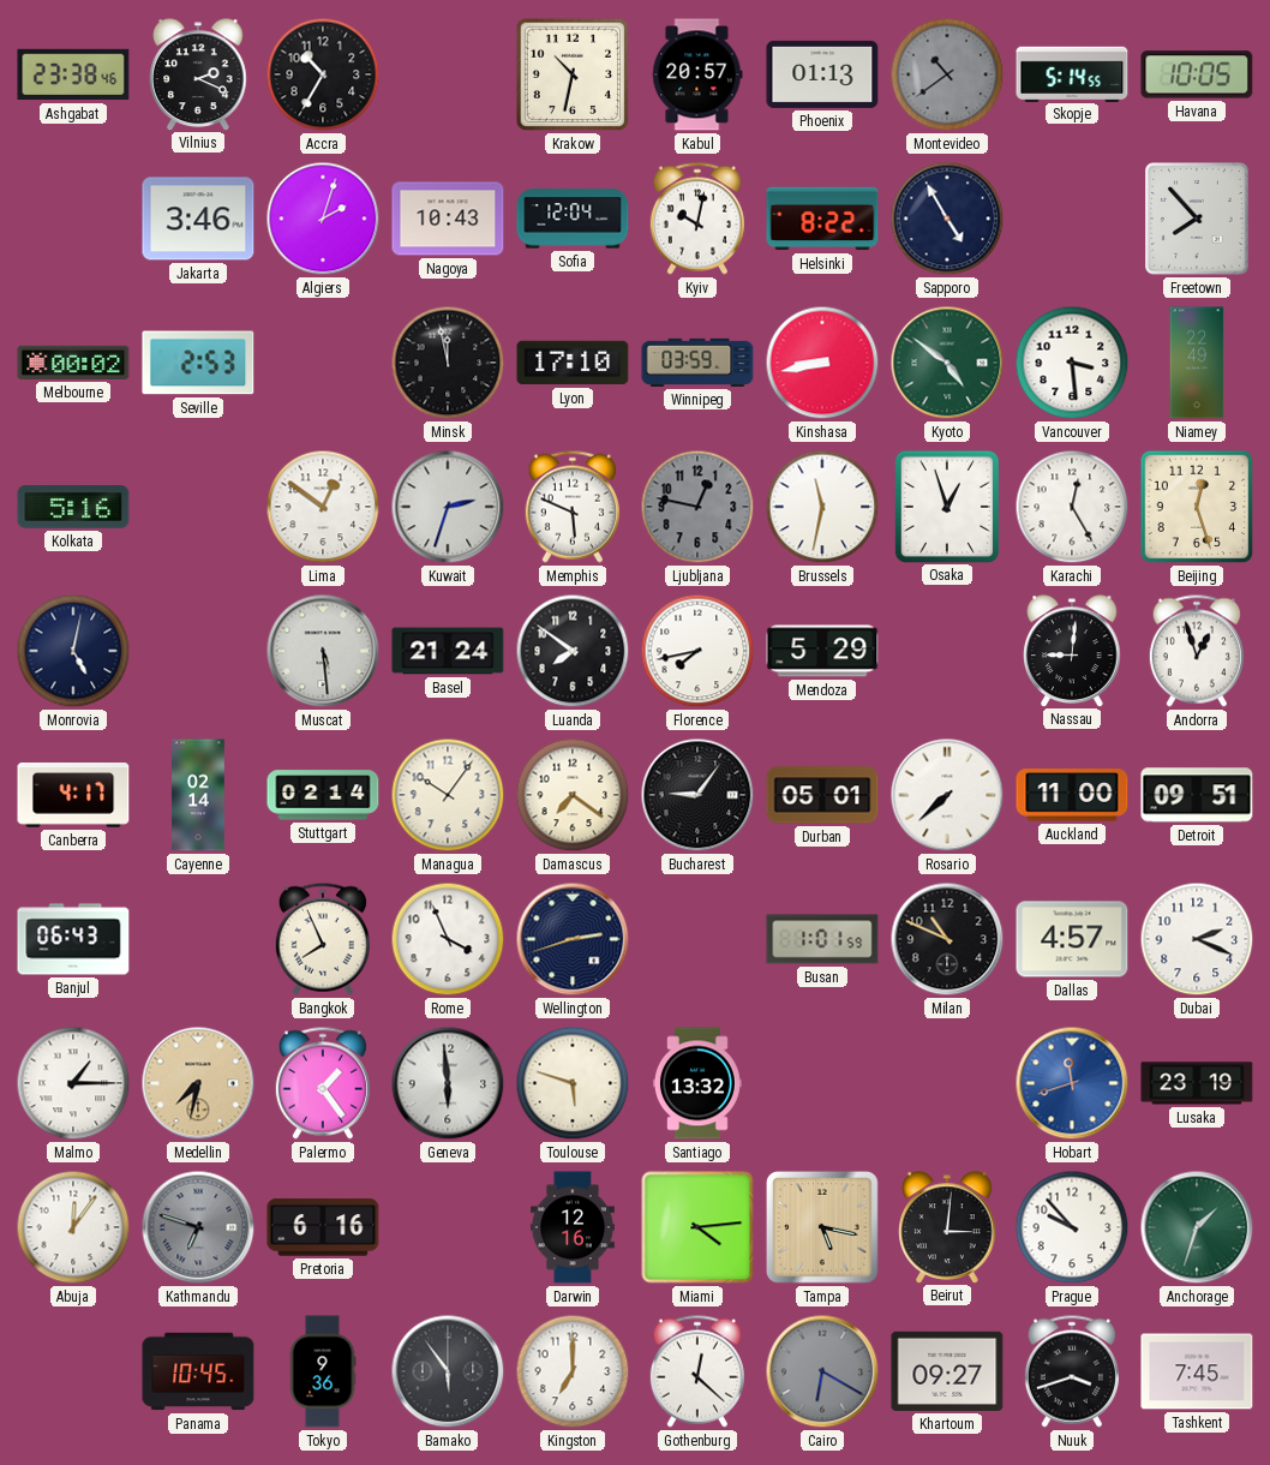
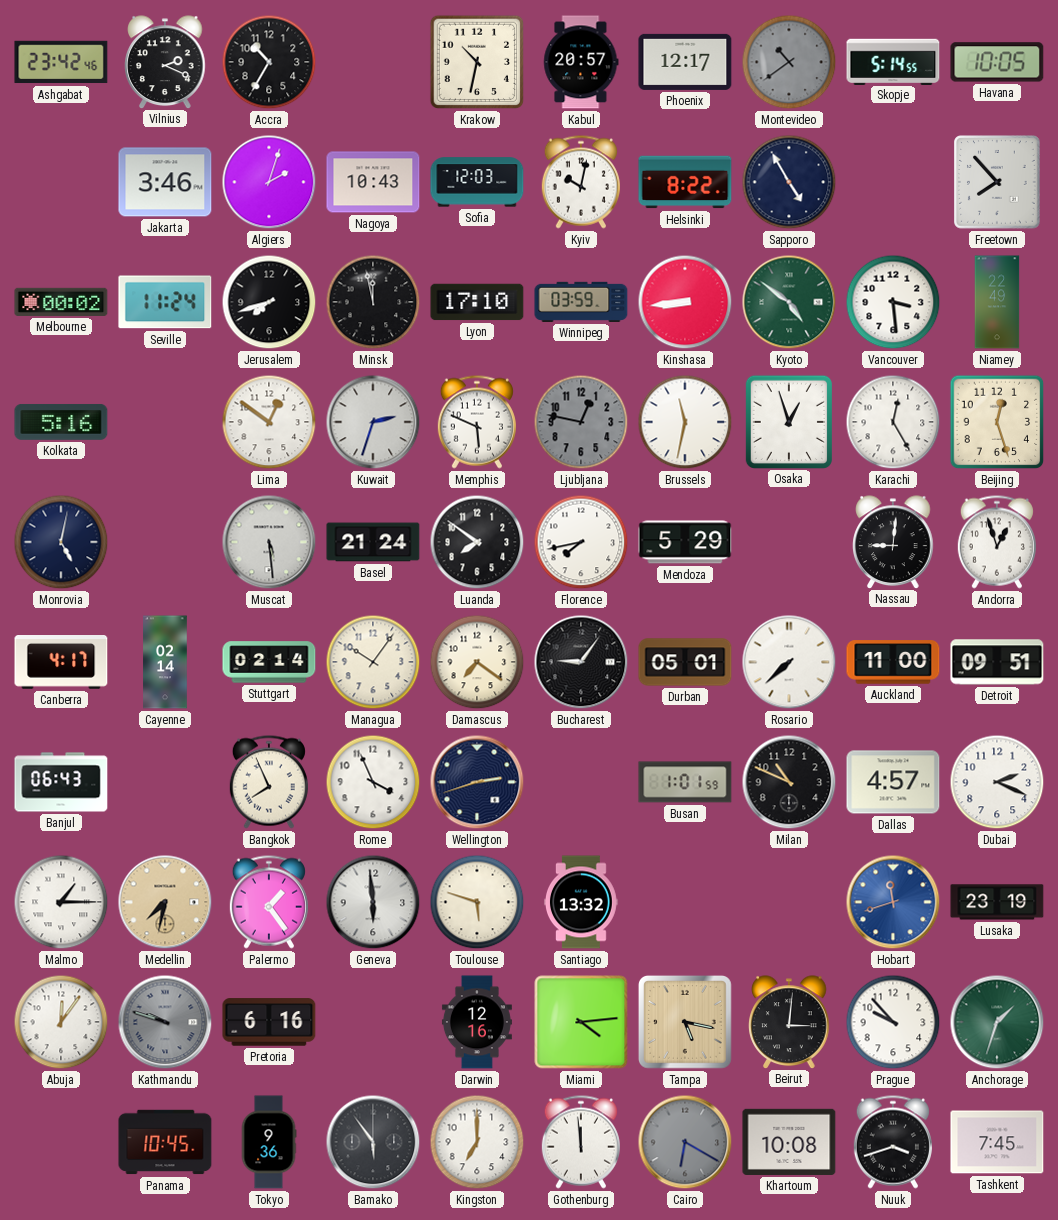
Ashgabat: 23:38 -> 23:42 (61, 62)
Phoenix: 01:13 -> 12:17 (685, 62)
Sofia: 12:04 -> 12:03 (477, 182)
Seville: 2:53 -> 11:24 (165, 302)
Jerusalem: none -> 7:42 (269, 302)
Kinshasa: 8:43 -> 8:44 (685, 302)
Kathmandu: 6:48 -> 9:48 (165, 1022)
Gothenburg: 12:22 -> 11:59 (581, 1142)
Khartoum: 09:27 -> 10:08 (789, 1142)
